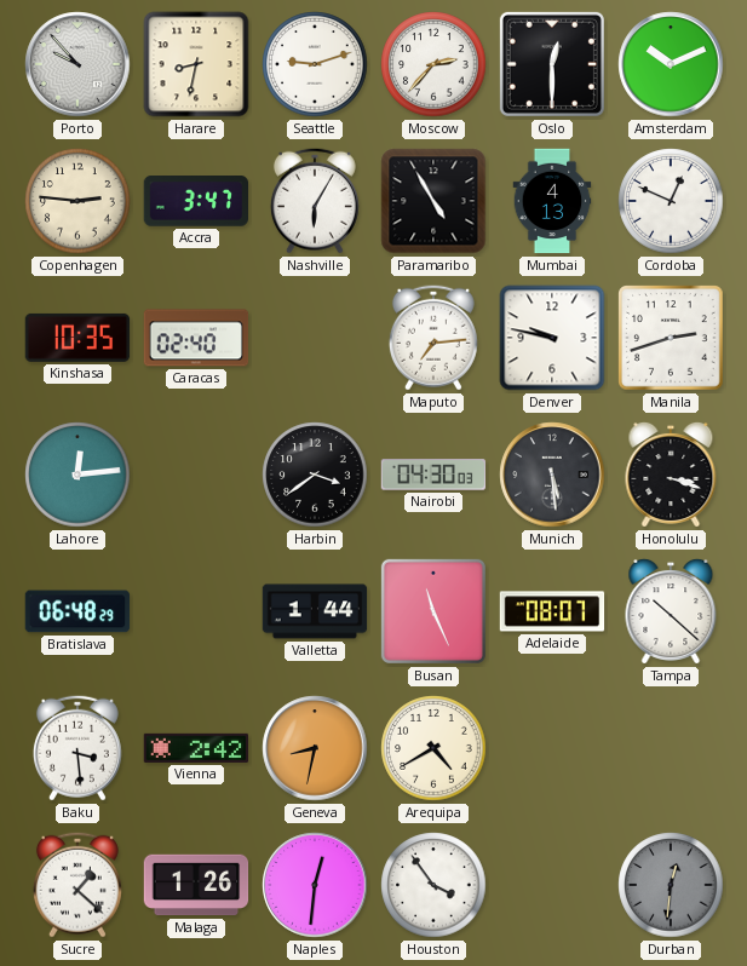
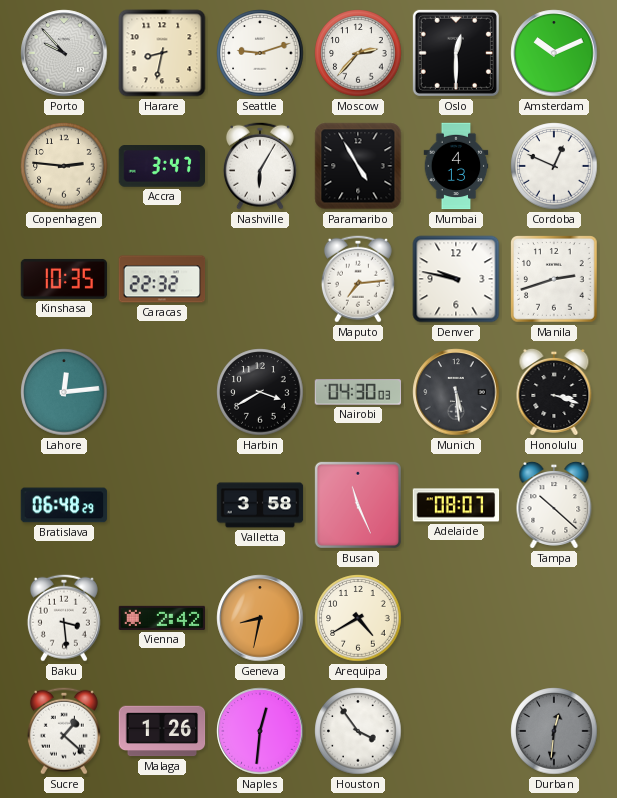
Caracas: 02:40 -> 22:32 (162, 279)
Harbin: 3:39 -> 3:40 (260, 392)
Valletta: 1:44 -> 3:58 (260, 505)
